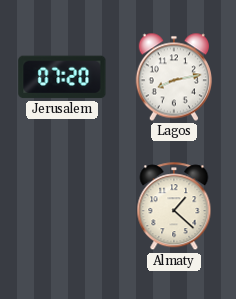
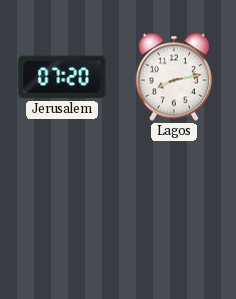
Almaty: 1:22 -> none (174, 207)
